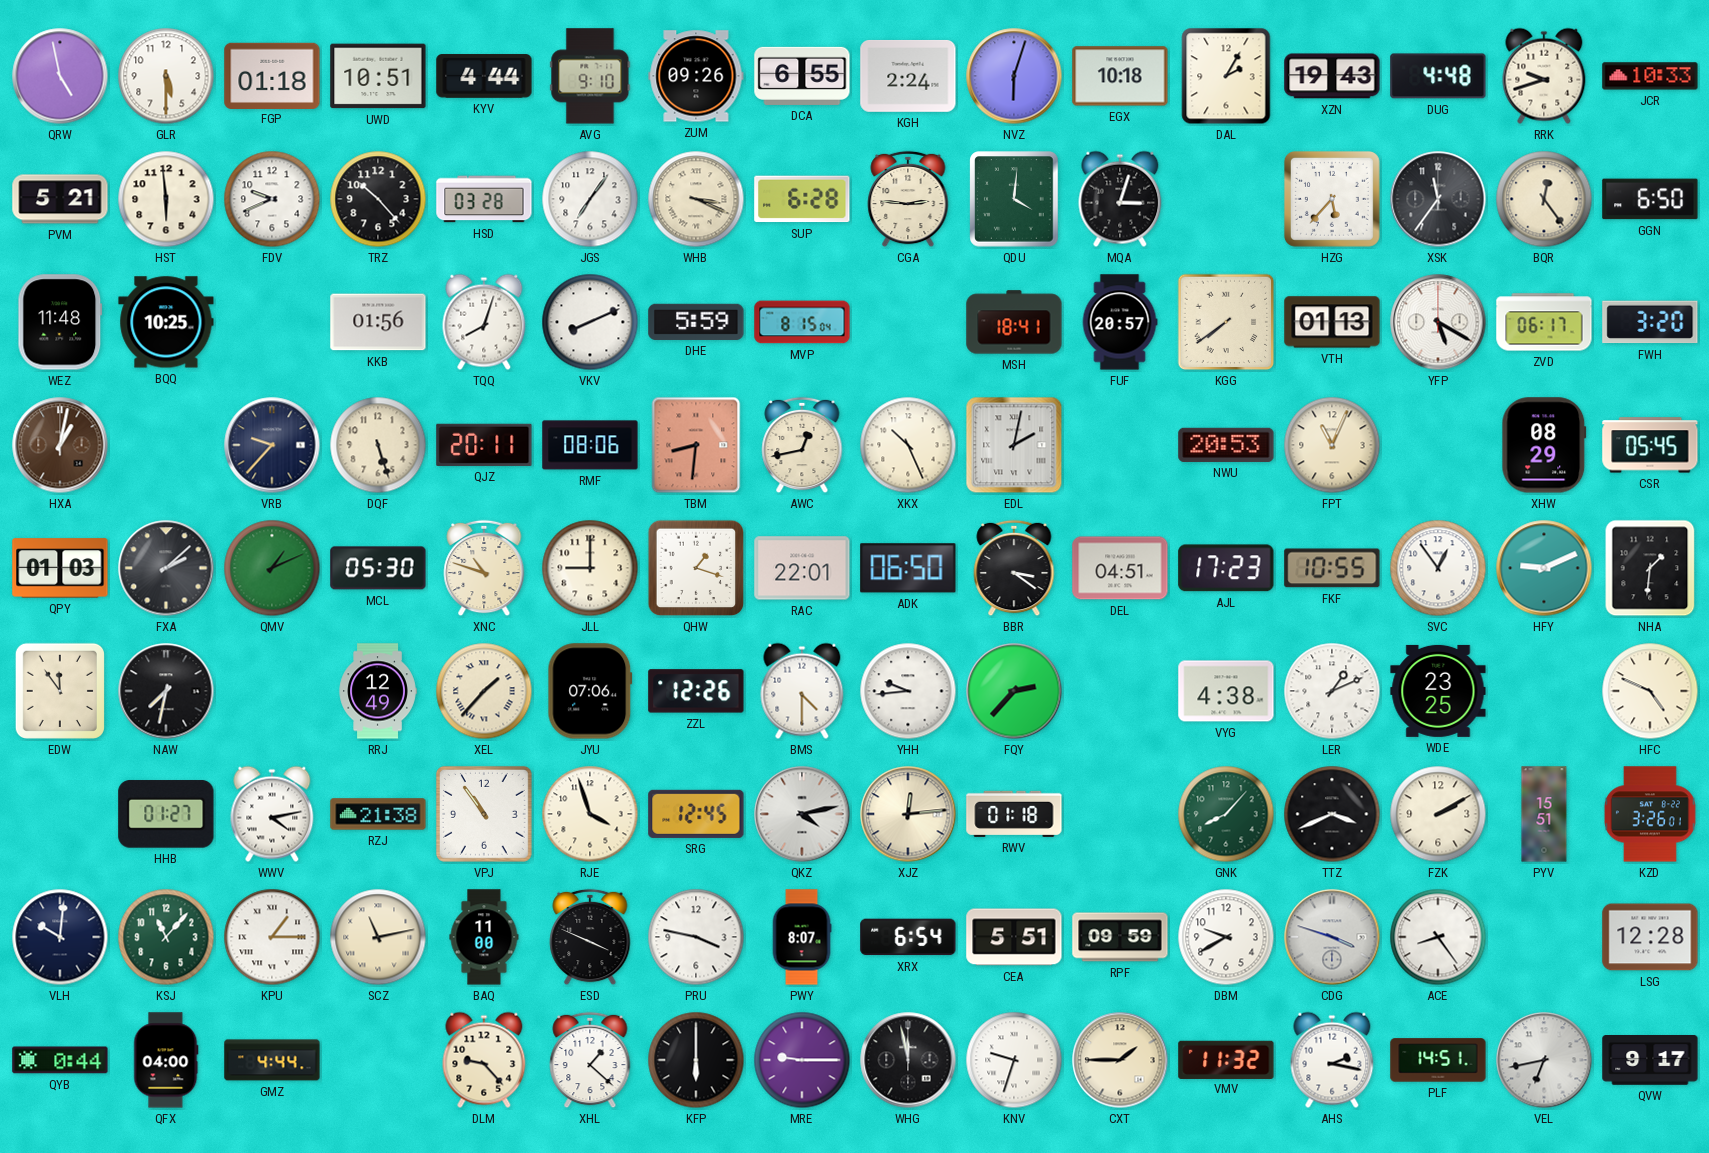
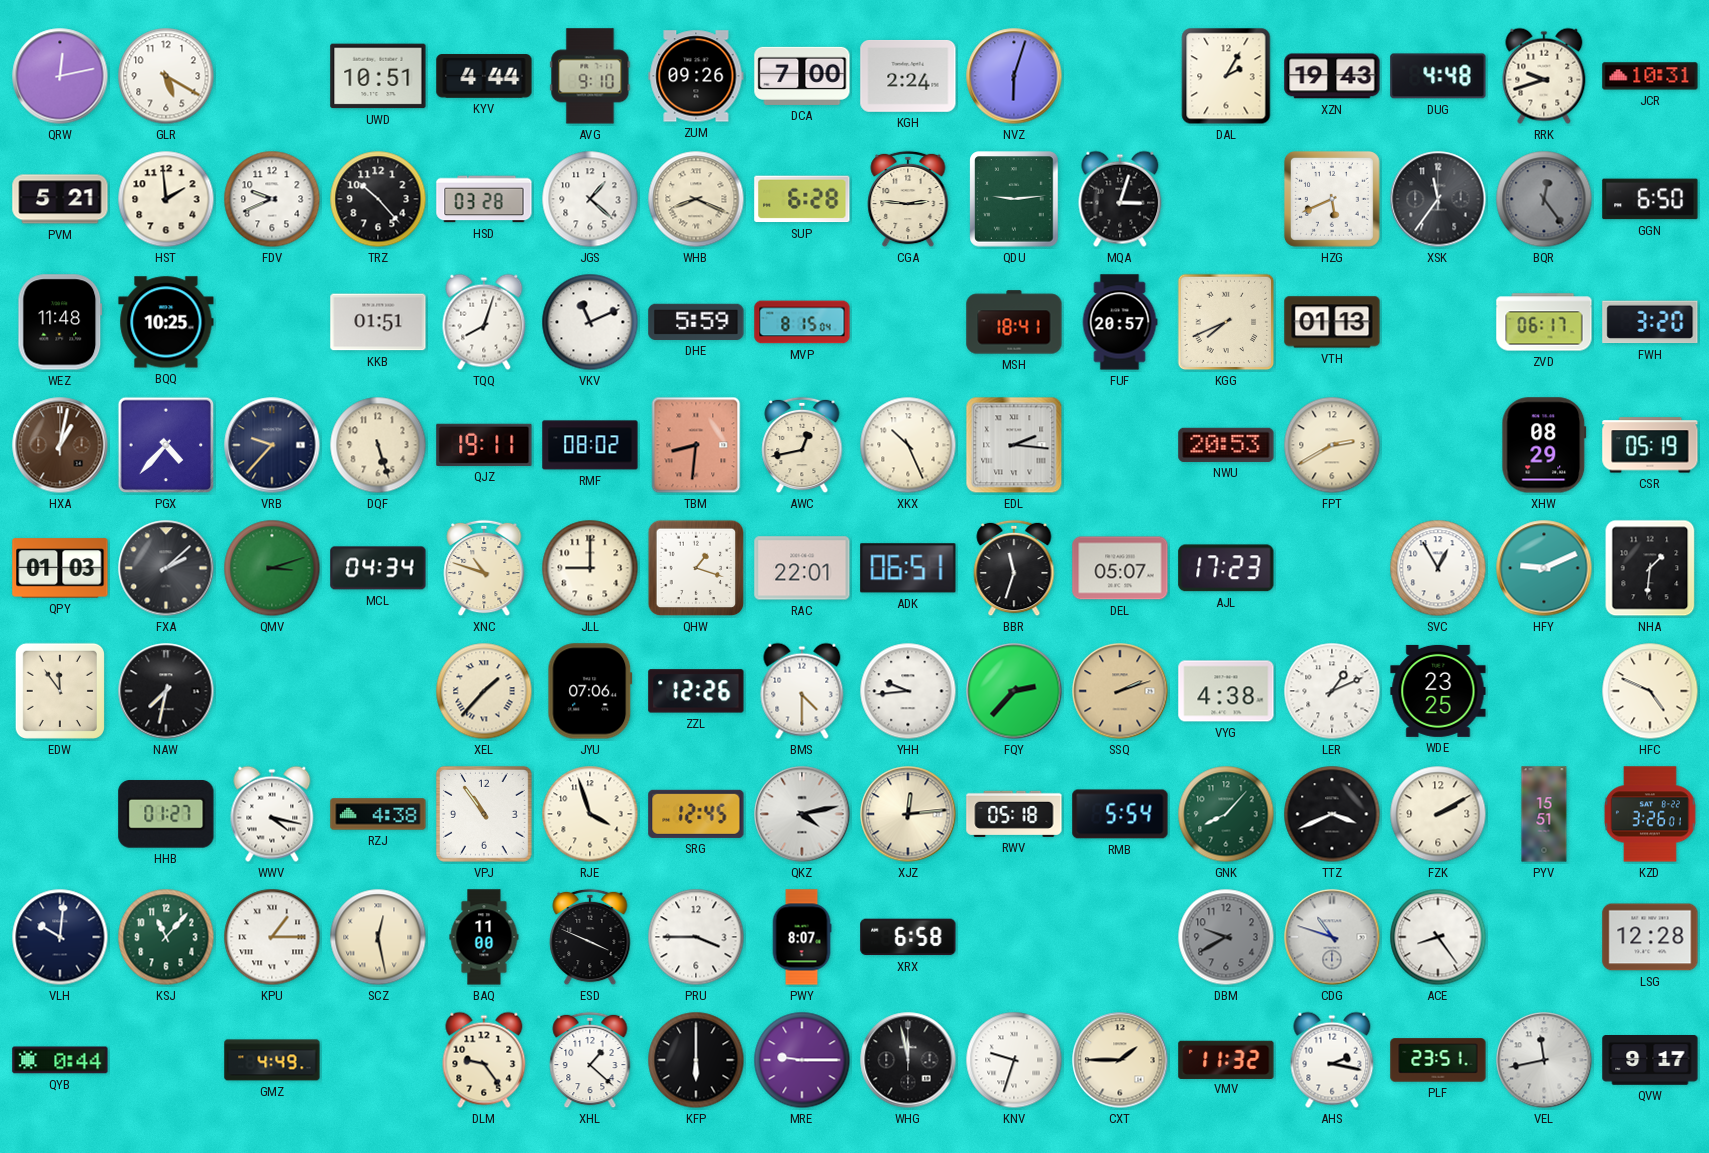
QRW: 4:58 -> 12:13 (60, 76)
GLR: 5:30 -> 5:20 (166, 76)
FGP: 01:18 -> none (272, 75)
DCA: 6:55 -> 7:00 (802, 76)
EGX: 10:18 -> none (1120, 76)
JCR: 10:33 -> 10:31 (1650, 76)
HST: 5:59 -> 1:59 (166, 199)
JGS: 7:06 -> 1:22 (590, 199)
WHB: 3:19 -> 8:19 (696, 199)
QDU: 4:01 -> 9:14 (1014, 199)
HZG: 5:37 -> 5:41 (1332, 199)
BQR dial: cream -> grey (1544, 199)
KKB: 01:56 -> 01:51 (378, 322)
VKV: 8:11 -> 11:11 (590, 322)
KGG: 7:39 -> 7:41 (1226, 322)
YFP: 5:20 -> none (1438, 322)
PGX: none -> 4:37 (166, 445)
QJZ: 20:11 -> 19:11 (484, 445)
RMF: 08:06 -> 08:02 (590, 445)
EDL: 2:02 -> 2:16 (1014, 445)
FPT: 11:04 -> 2:40 (1332, 445)
CSR: 05:45 -> 05:19 (1650, 445)
QMV: 1:11 -> 3:12 (272, 568)
MCL: 05:30 -> 04:34 (378, 568)
ADK: 06:50 -> 06:51 (908, 568)
BBR: 3:21 -> 11:33 (1014, 568)
DEL: 04:51 -> 05:07 (1120, 568)
FKF: 10:55 -> none (1332, 568)
SVC: 12:54 -> 12:55 (1438, 568)
RRJ: 12:49 -> none (378, 691)
SSQ: none -> 2:12 (1120, 691)
WWV: 4:13 -> 4:17 (272, 814)
RZJ: 21:38 -> 4:38 (378, 814)
RWV: 01:18 -> 05:18 (1014, 814)
RMB: none -> 5:54 (1120, 814)
SCZ: 11:13 -> 12:28 (378, 937)
PRU: 3:47 -> 3:45 (696, 937)
XRX: 6:54 -> 6:58 (908, 937)
CEA: 5:51 -> none (1014, 937)
RPF: 09:59 -> none (1120, 937)
DBM dial: white -> grey (1226, 937)
CDG: 3:48 -> 10:48 (1332, 937)
QFX: 04:00 -> none (166, 1060)
GMZ: 4:44 -> 4:49 (272, 1060)
DLM: 9:23 -> 9:24 (484, 1060)
PLF: 14:51 -> 23:51 (1438, 1060)
VEL: 6:43 -> 11:43 (1544, 1060)
